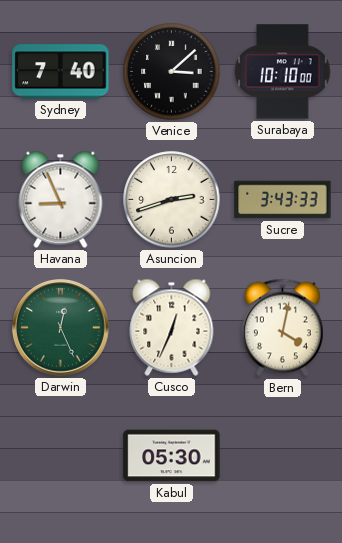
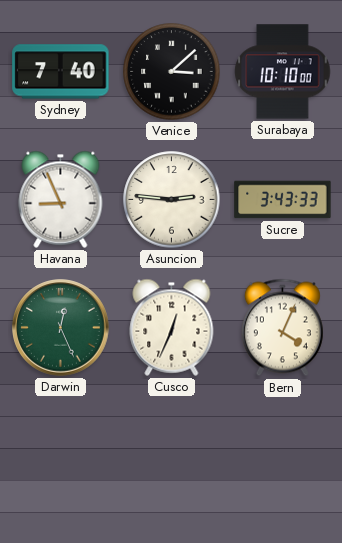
Asuncion: 2:42 -> 2:46 (172, 200)
Bern: 4:02 -> 4:04 (282, 328)
Kabul: 05:30 -> none (172, 456)
